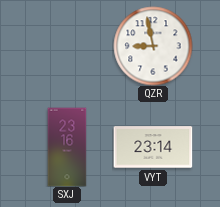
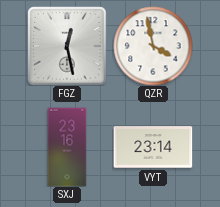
FGZ: none -> 12:28 (67, 46)
QZR: 8:58 -> 3:58 (153, 46)
